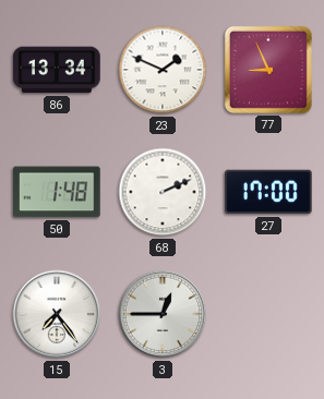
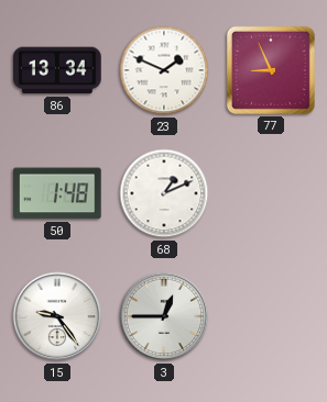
68: 2:11 -> 1:11 (164, 193)
27: 17:00 -> none (268, 192)
15: 7:24 -> 9:24 (57, 316)
